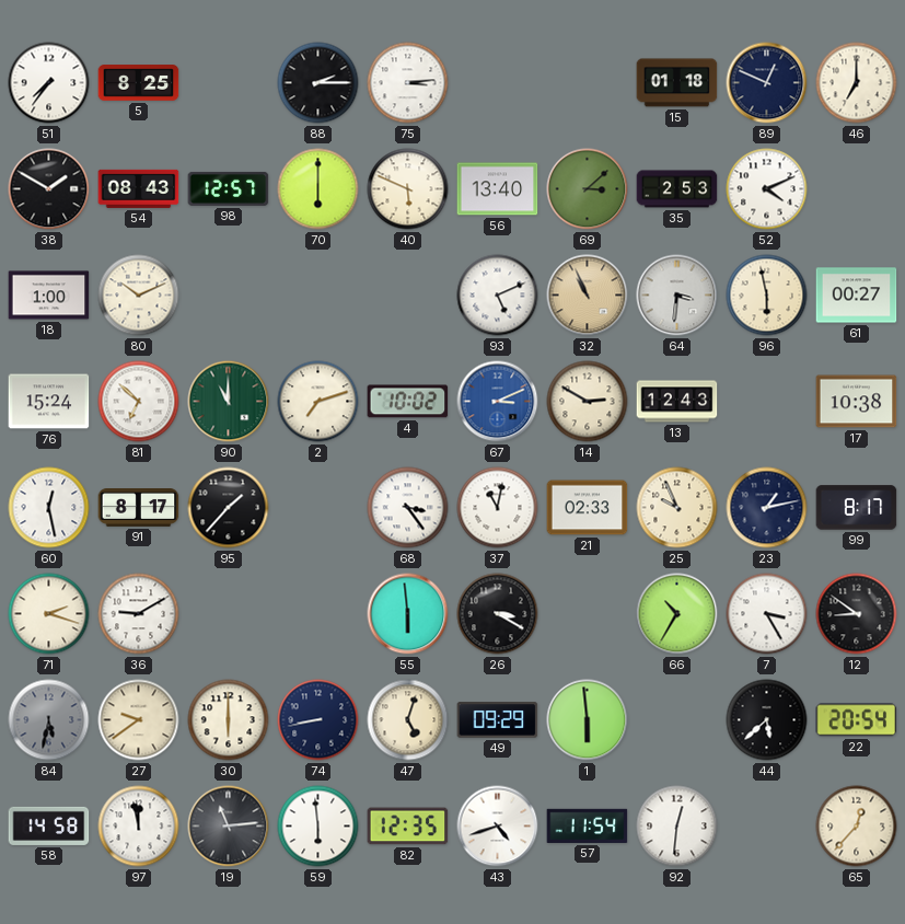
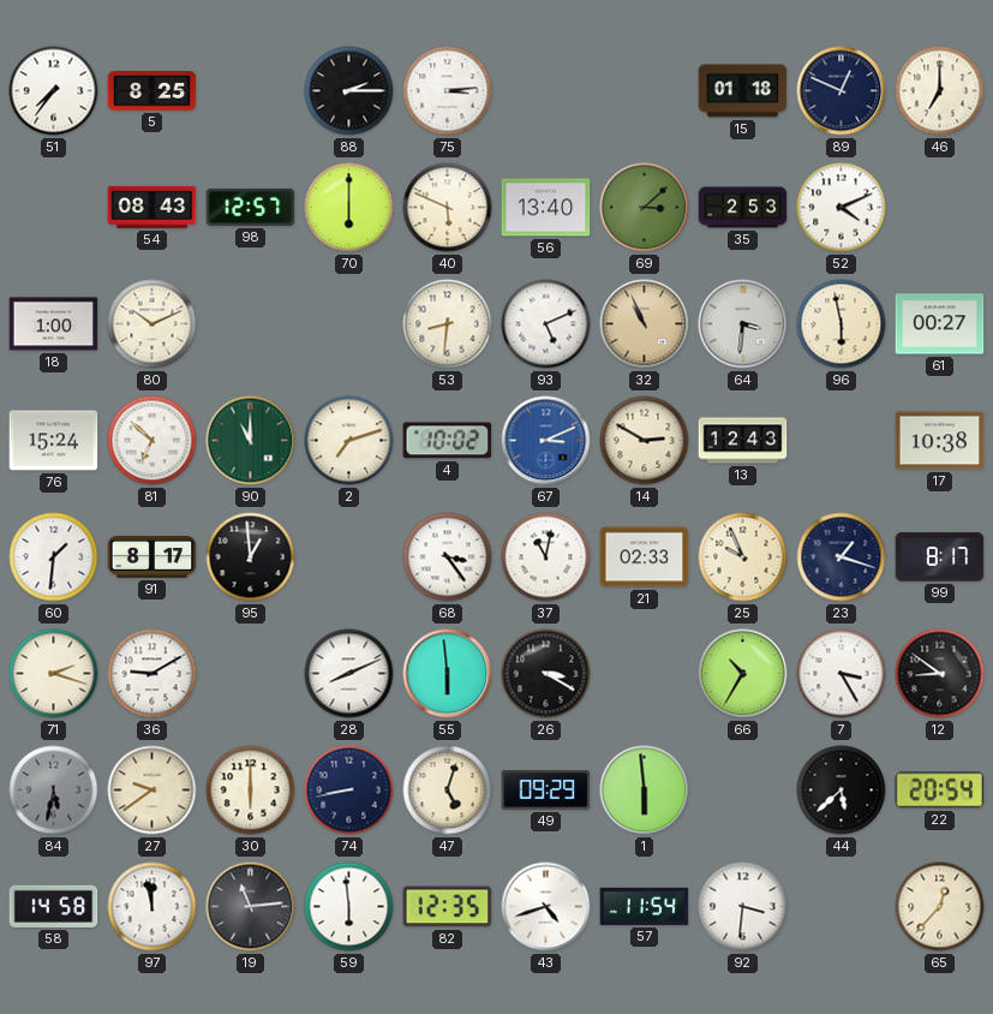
38: 1:50 -> none (49, 189)
53: none -> 8:31 (448, 324)
60: 12:28 -> 1:31 (54, 557)
95: 1:37 -> 12:59 (251, 557)
23: 1:13 -> 1:18 (842, 557)
28: none -> 8:11 (349, 674)
92: 12:31 -> 3:31 (743, 907)
